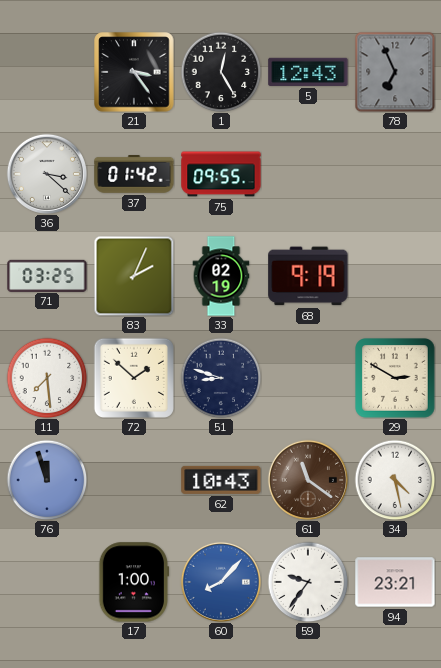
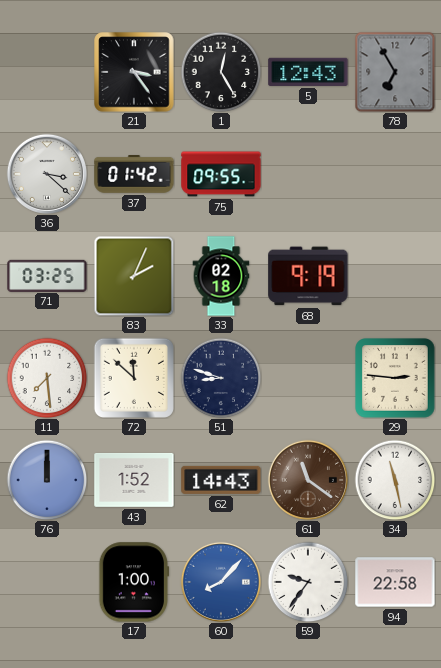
78: 6:56 -> 6:55 (395, 72)
33: 02:19 -> 02:18 (221, 276)
72: 1:52 -> 11:52 (133, 377)
29: 2:50 -> 2:46 (396, 379)
76: 11:57 -> 12:00 (47, 480)
43: none -> 1:52 (134, 480)
62: 10:43 -> 14:43 (221, 480)
34: 4:28 -> 11:28 (395, 480)
94: 23:21 -> 22:58 (395, 582)
